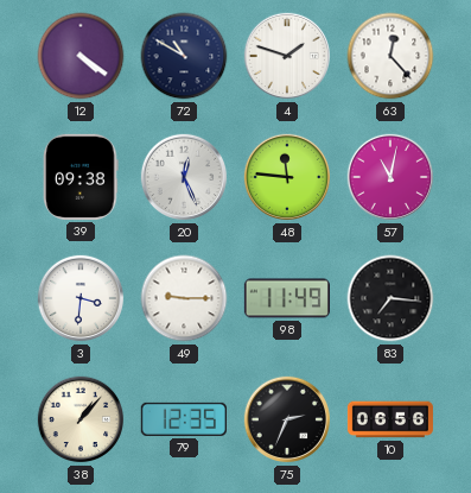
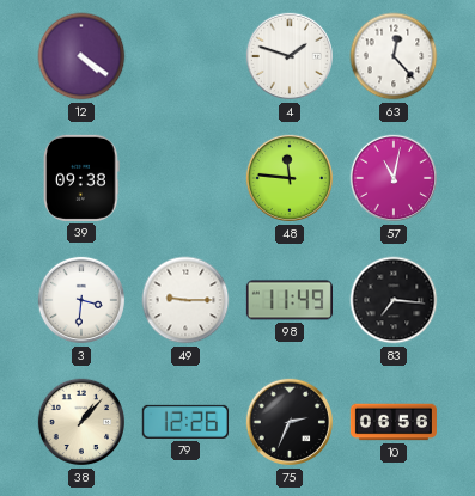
72: 10:50 -> none (184, 56)
20: 12:26 -> none (184, 177)
79: 12:35 -> 12:26 (185, 422)
